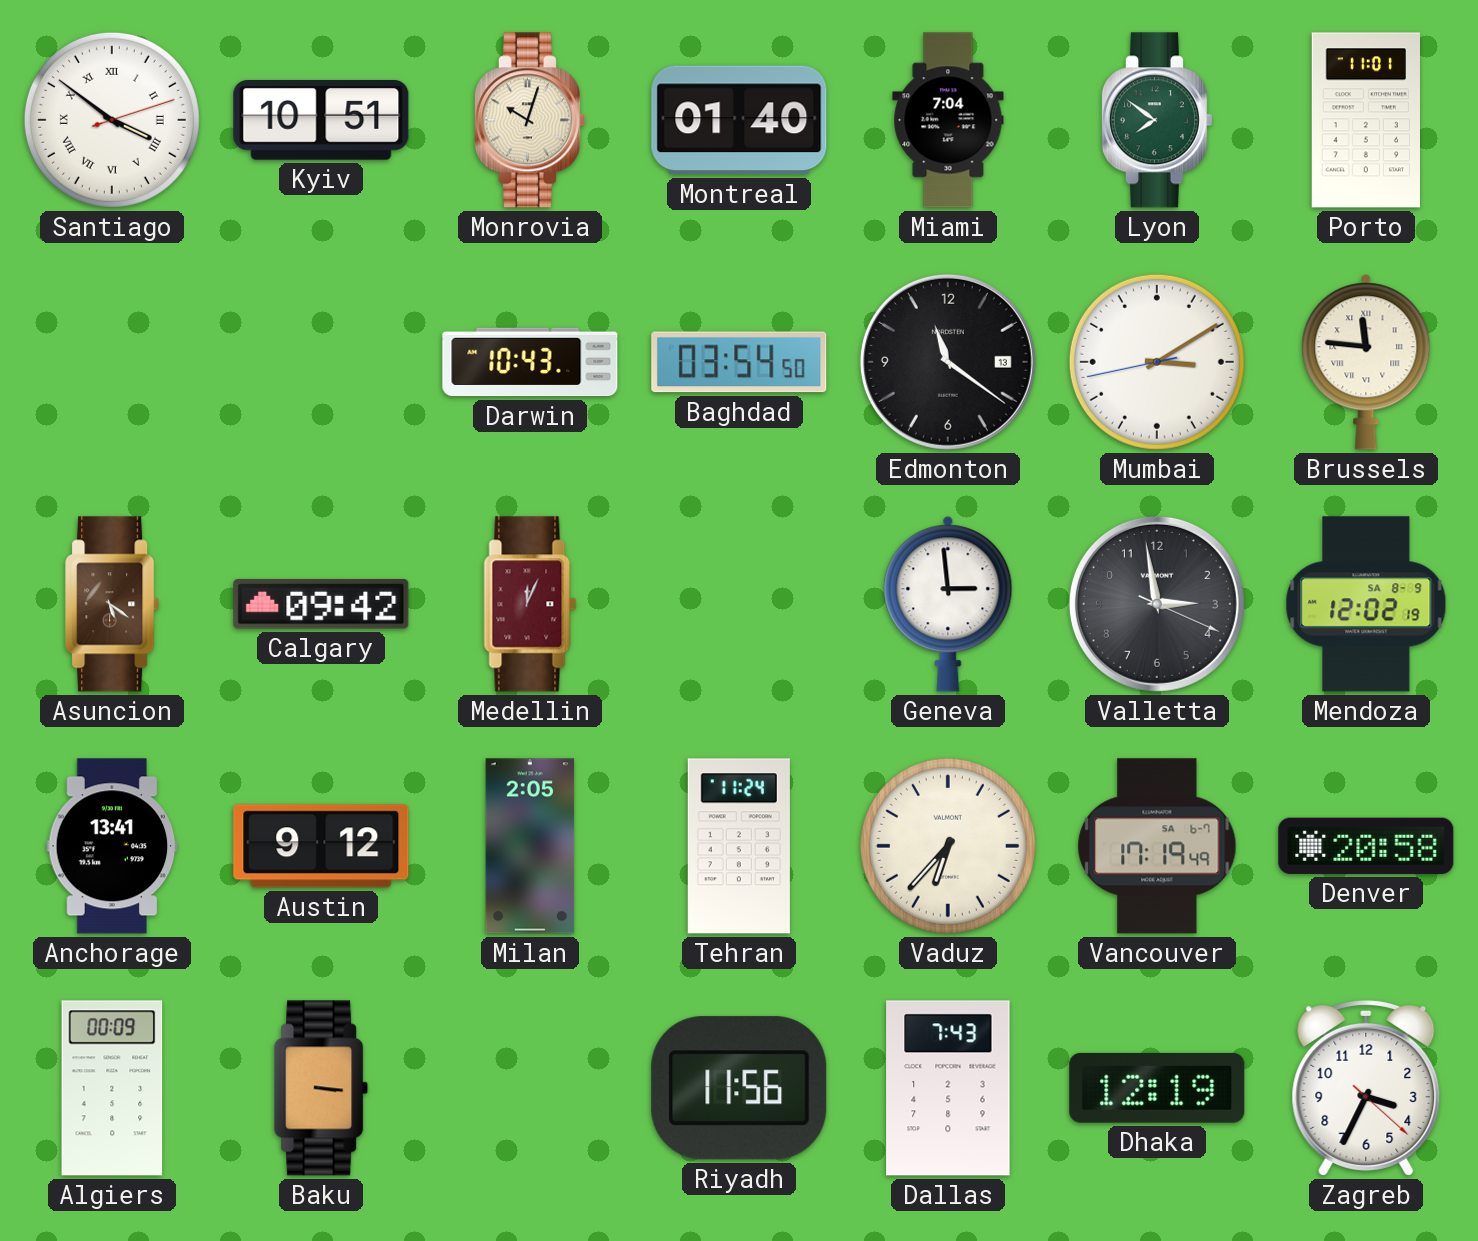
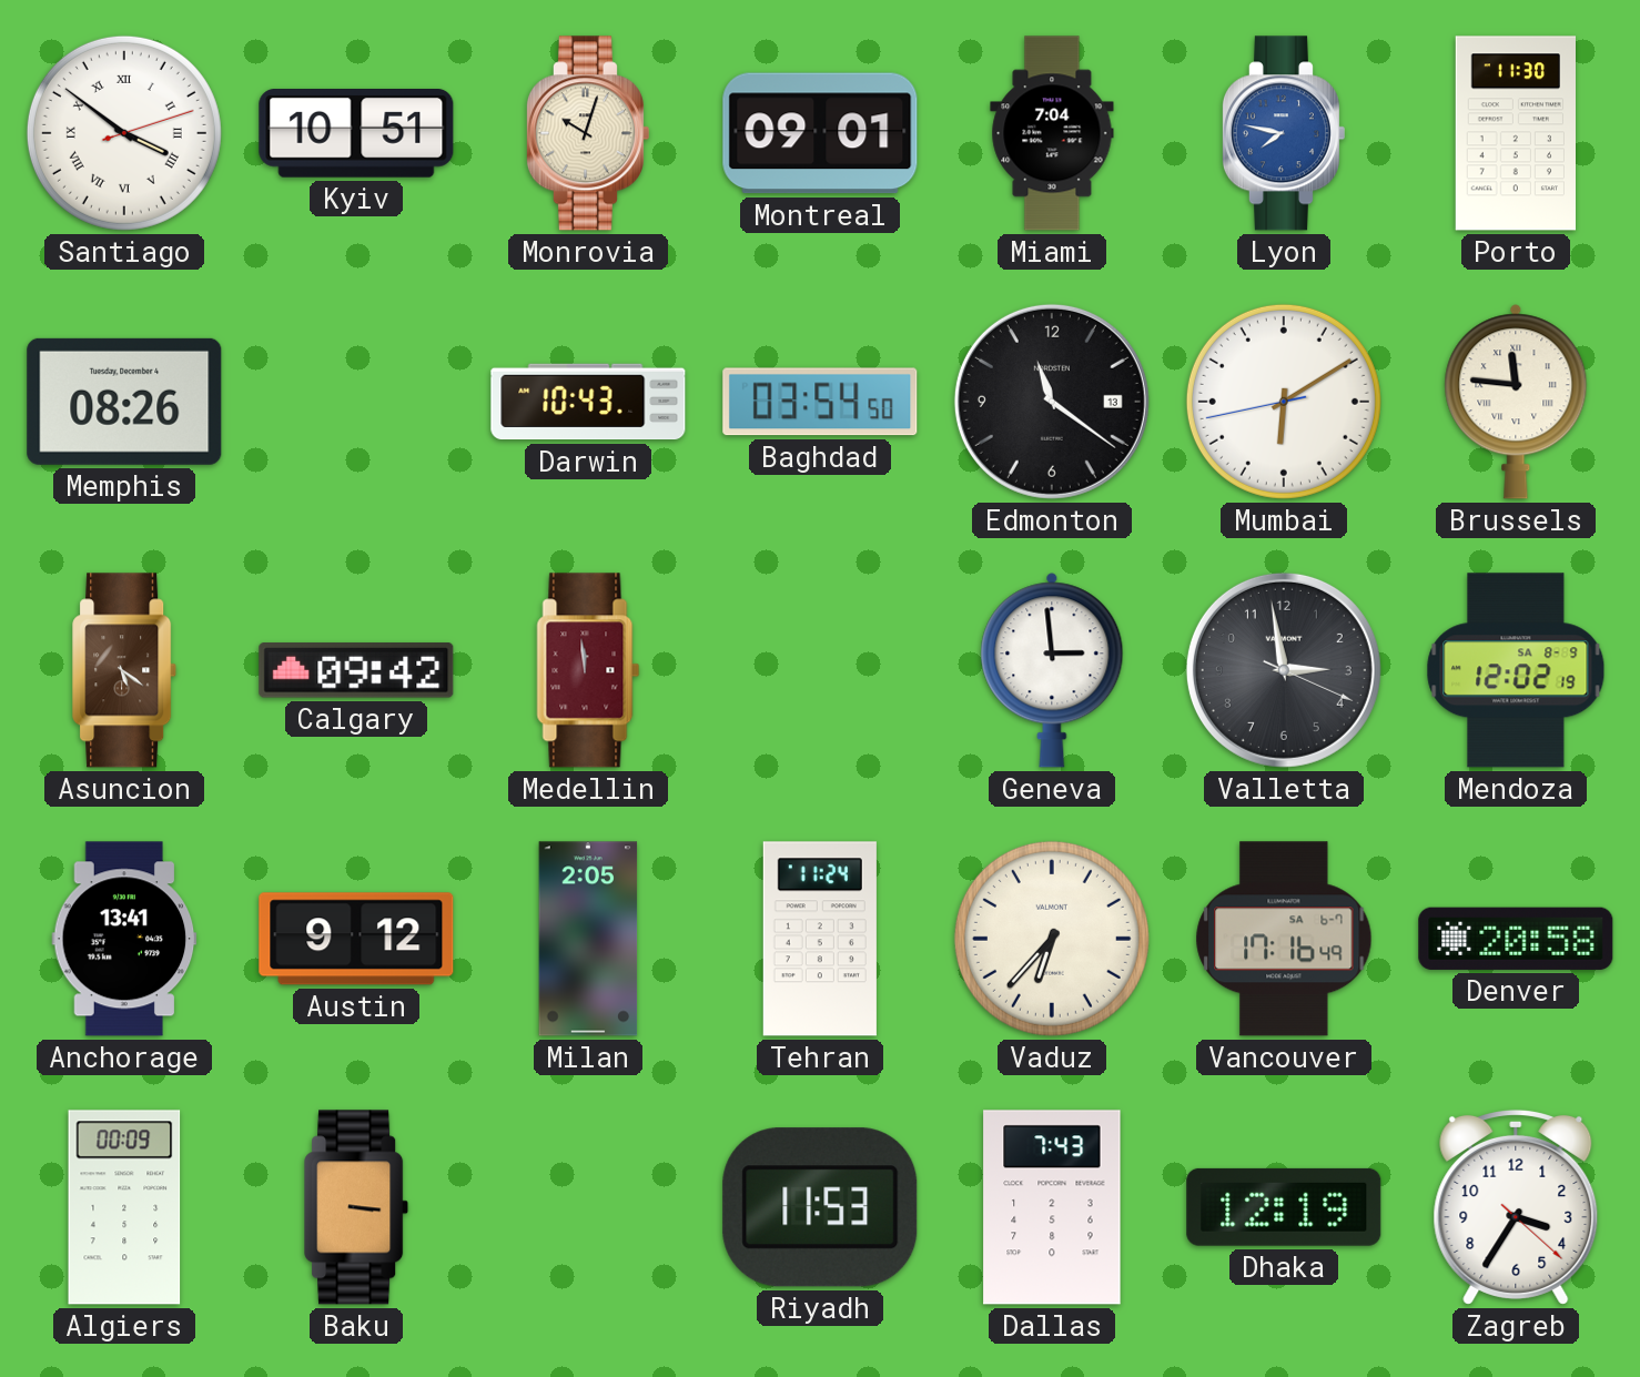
Montreal: 01:40 -> 09:01 (820, 133)
Lyon: 7:51 -> 7:47 (1283, 133)
Lyon dial: green -> blue (1283, 133)
Porto: 11:01 -> 11:30 (1515, 133)
Memphis: none -> 08:26 (124, 402)
Mumbai: 3:09 -> 6:09 (1284, 402)
Medellin: 12:04 -> 11:59 (588, 670)
Vancouver: 17:19 -> 17:16 (1284, 939)
Riyadh: 11:56 -> 11:53 (820, 1207)
Zagreb: 3:34 -> 3:35 (1516, 1207)
